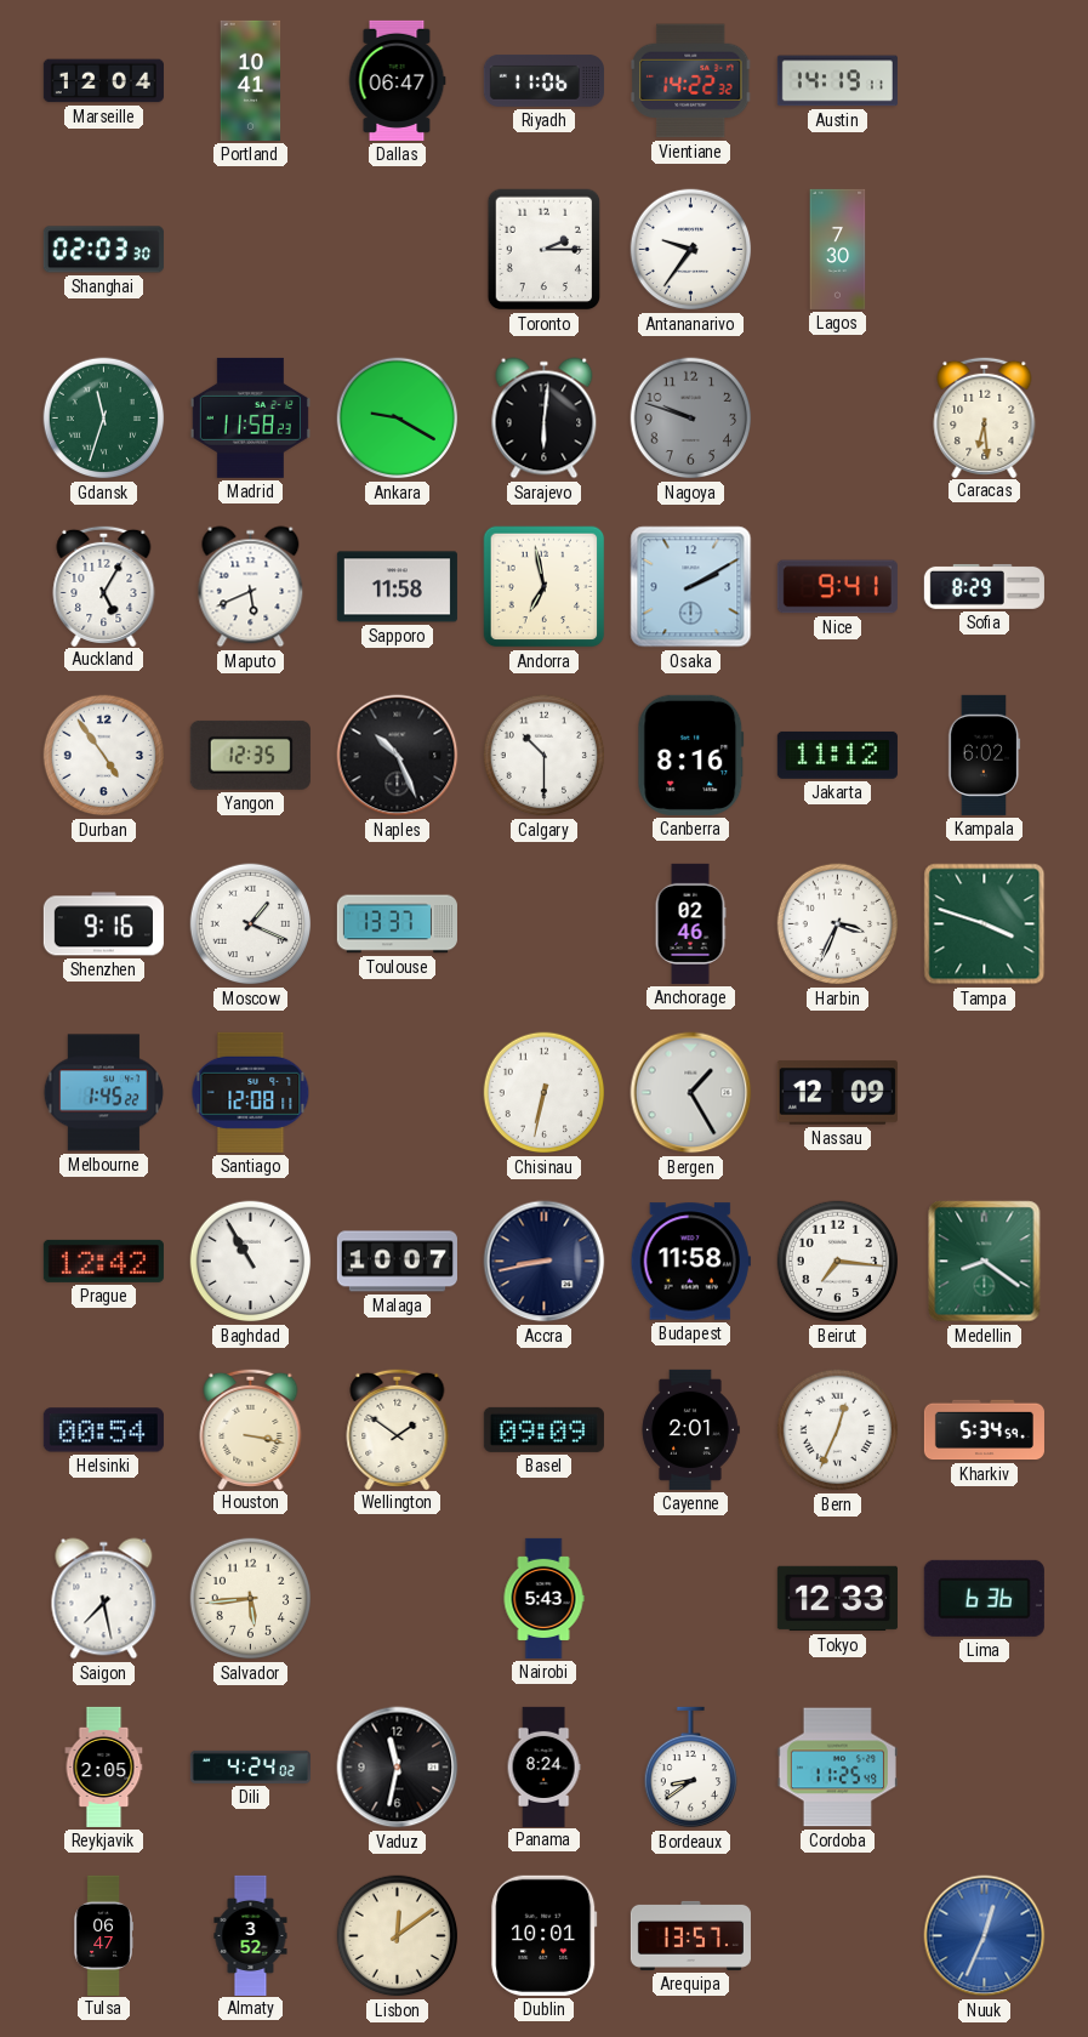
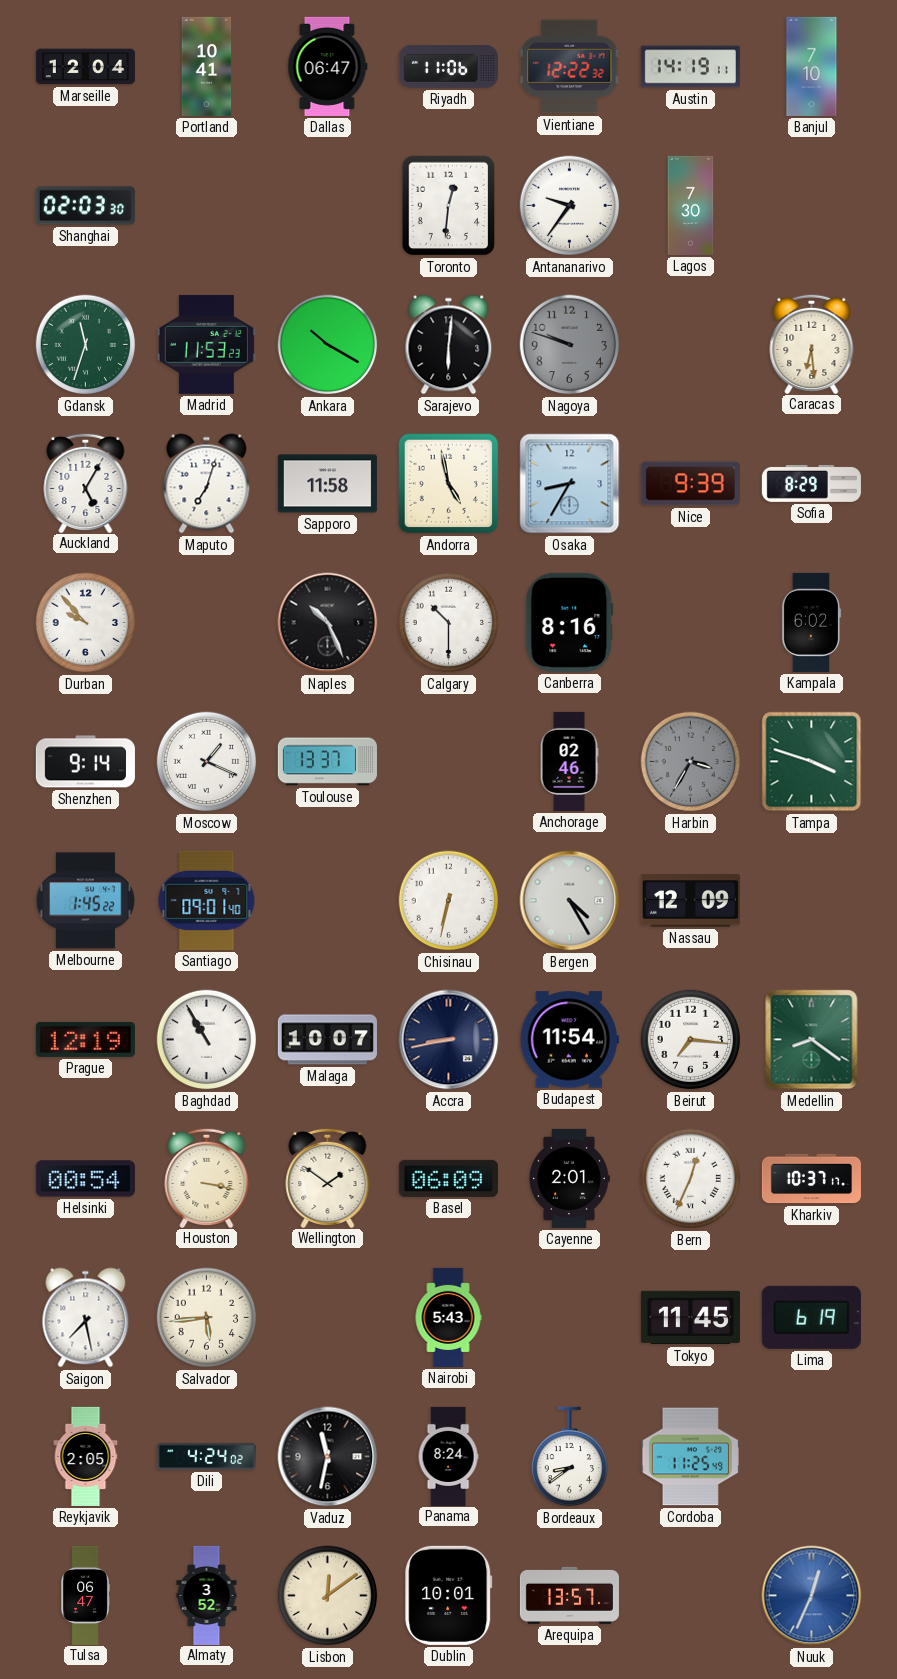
Vientiane: 14:22 -> 12:22 (570, 67)
Banjul: none -> 7:10 (812, 66)
Toronto: 2:15 -> 12:31 (449, 206)
Madrid: 11:58 -> 11:53 (206, 344)
Ankara: 9:20 -> 10:20 (328, 345)
Maputo: 5:41 -> 7:03 (207, 484)
Andorra: 6:58 -> 4:58 (449, 484)
Osaka: 2:10 -> 8:35 (570, 484)
Nice: 9:41 -> 9:39 (690, 484)
Durban: 4:54 -> 9:53 (86, 623)
Yangon: 12:35 -> none (250, 755)
Jakarta: 11:12 -> none (837, 755)
Shenzhen: 9:16 -> 9:14 (85, 762)
Harbin: 3:34 -> 3:35 (691, 762)
Harbin dial: white -> grey (691, 762)
Santiago: 12:08 -> 09:01 (207, 900)
Bergen: 1:25 -> 4:25 (570, 901)
Prague: 12:42 -> 12:19 (85, 1039)
Budapest: 11:58 -> 11:54 (569, 1040)
Basel: 09:09 -> 06:09 (448, 1178)
Kharkiv: 5:34 -> 10:37 (811, 1179)
Tokyo: 12:33 -> 11:45 (690, 1318)
Lima: 6:36 -> 6:19 (811, 1317)
